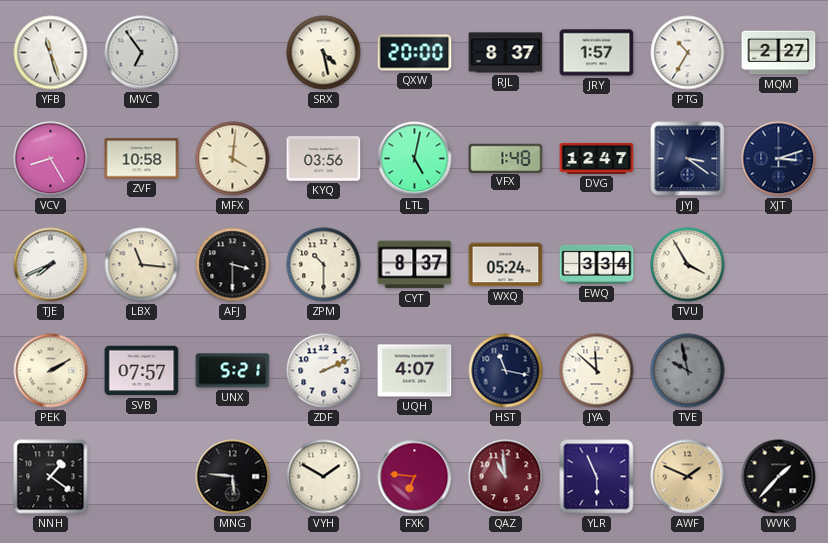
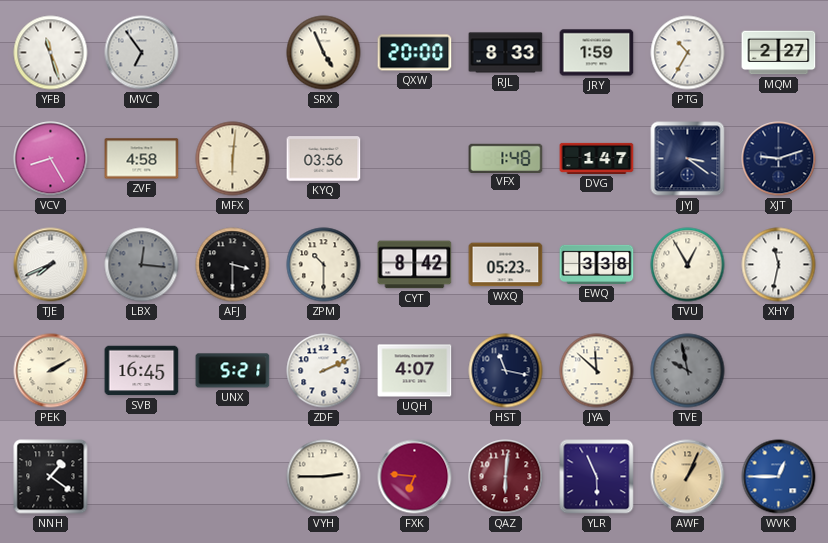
SRX: 4:28 -> 4:56 (324, 53)
RJL: 8:37 -> 8:33 (506, 53)
JRY: 1:57 -> 1:59 (597, 53)
ZVF: 10:58 -> 4:58 (142, 159)
MFX: 4:01 -> 6:01 (233, 159)
LTL: 5:02 -> none (415, 159)
DVG: 12:47 -> 1:47 (597, 158)
XJT: 3:12 -> 9:12 (779, 159)
LBX: 11:16 -> 12:16 (142, 265)
LBX dial: cream -> grey (142, 265)
CYT: 8:37 -> 8:42 (415, 265)
WXQ: 05:24 -> 05:23 (506, 265)
EWQ: 3:34 -> 3:38 (597, 264)
TVU: 3:55 -> 12:55 (688, 265)
XHY: none -> 11:32 (779, 265)
SVB: 07:57 -> 16:45 (142, 371)
MNG: 5:46 -> none (233, 477)
VYH: 1:50 -> 2:45 (324, 477)
QAZ: 10:59 -> 6:01 (506, 477)
AWF: 1:49 -> 1:04 (688, 477)
WVK: 1:37 -> 12:45 (779, 477)
WVK dial: black -> blue (779, 477)
